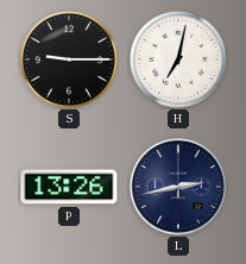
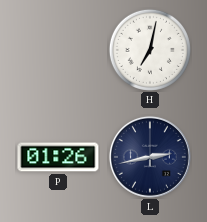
S: 9:15 -> none (69, 59)
P: 13:26 -> 01:26 (58, 157)
